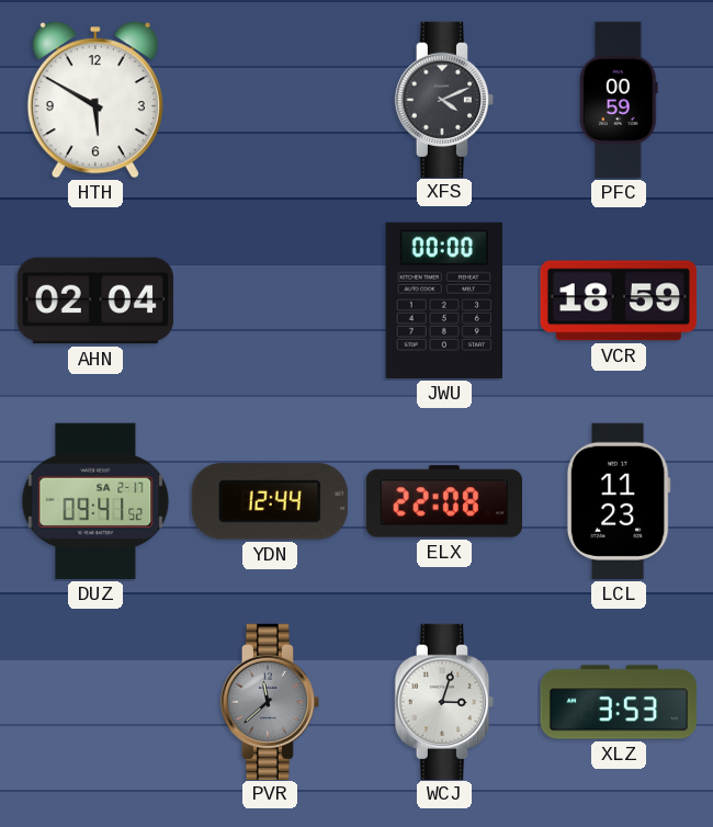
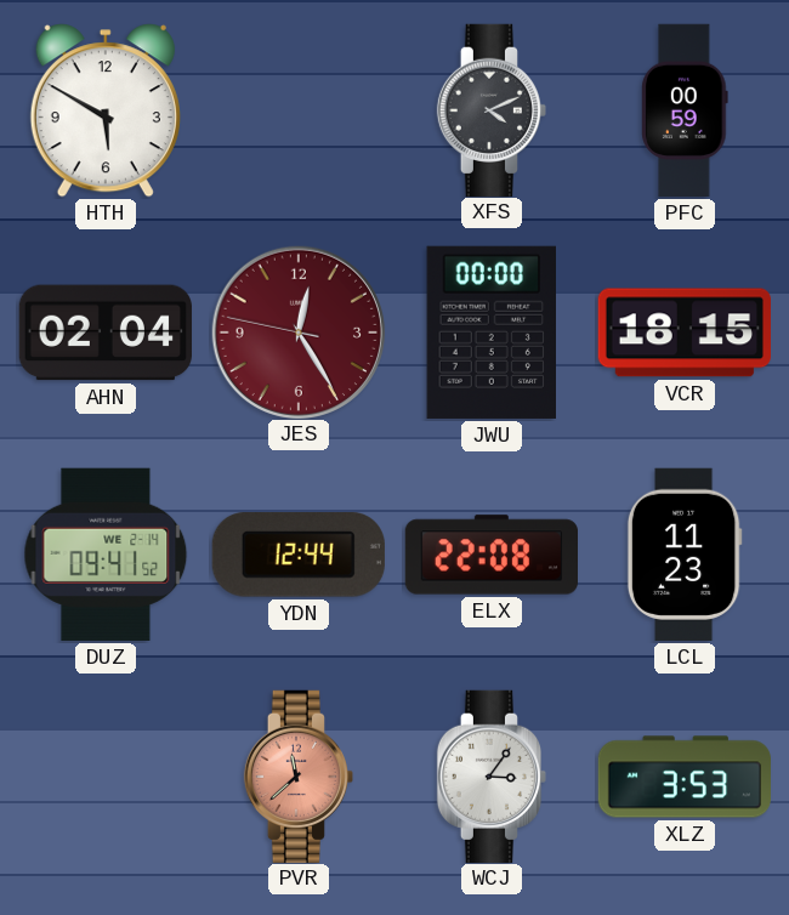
JES: none -> 12:24 (297, 331)
VCR: 18:59 -> 18:15 (685, 333)
DUZ date: SA 2-17 -> WE 2-14 (106, 555)
PVR dial: grey -> salmon (297, 775)
WCJ: 3:03 -> 3:06 (490, 775)
